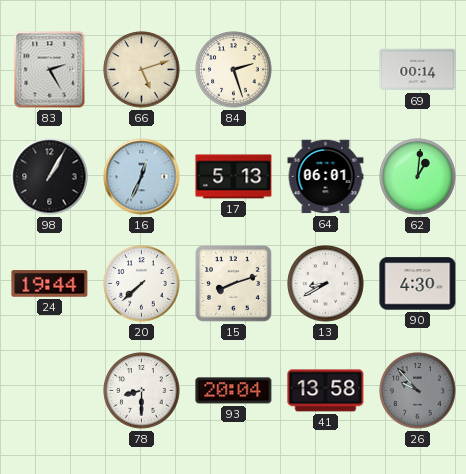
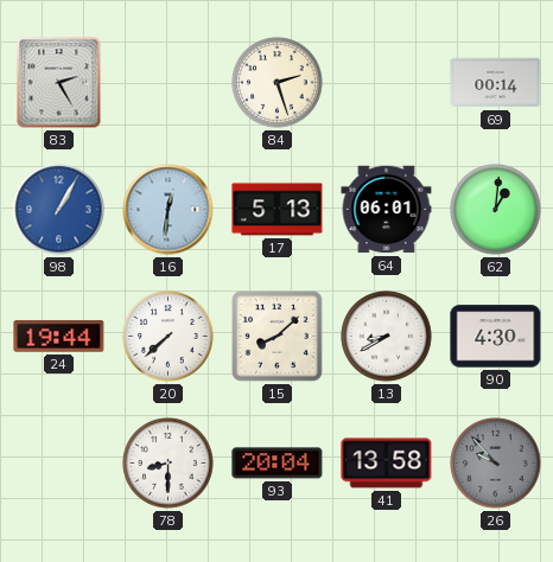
66: 5:12 -> none (142, 70)
98 dial: black -> blue (59, 210)
16: 12:34 -> 12:31 (169, 210)
15: 8:12 -> 8:08 (278, 337)
